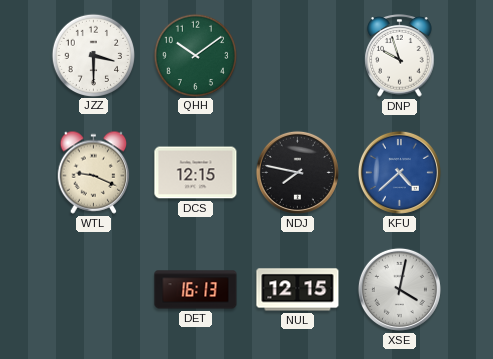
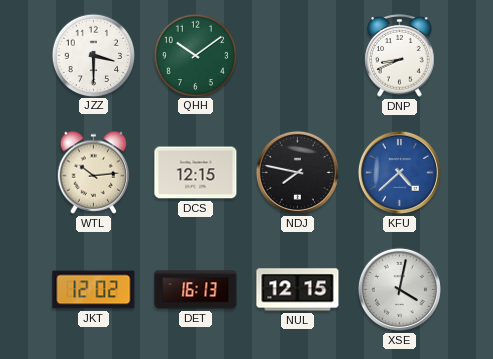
DNP: 9:57 -> 8:41 (400, 56)
WTL: 9:19 -> 10:14 (94, 172)
JKT: none -> 12:02 (94, 290)
